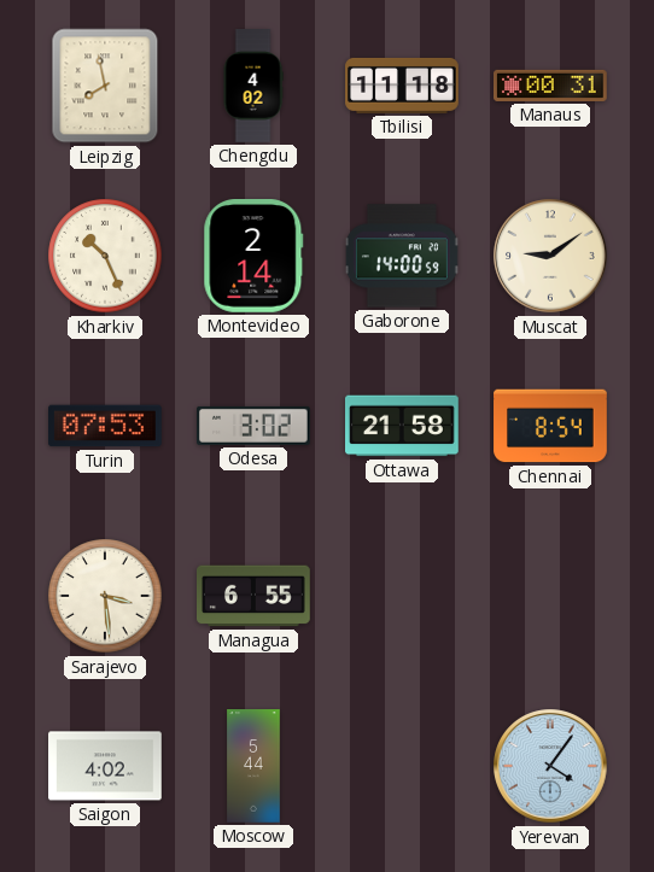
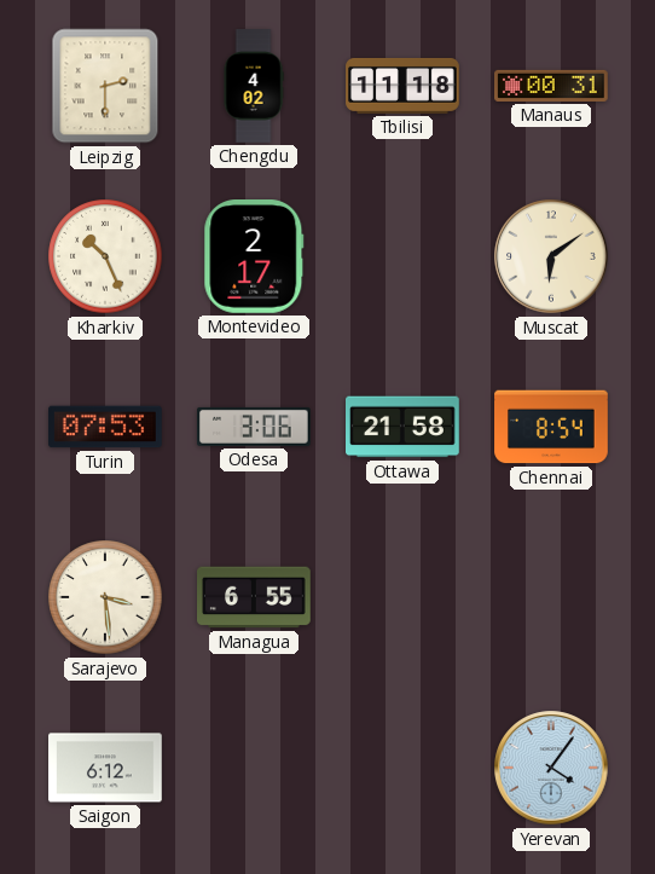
Leipzig: 7:58 -> 2:30 (105, 86)
Montevideo: 2:14 -> 2:17 (254, 257)
Gaborone: 14:00 -> none (402, 256)
Muscat: 9:09 -> 6:09 (551, 256)
Odesa: 3:02 -> 3:06 (255, 427)
Saigon: 4:02 -> 6:12 (106, 768)
Moscow: 5:44 -> none (253, 766)
